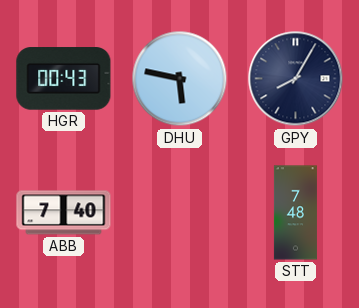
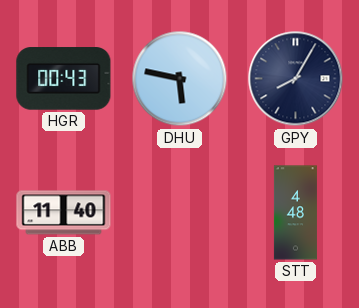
ABB: 7:40 -> 11:40 (64, 213)
STT: 7:48 -> 4:48 (295, 213)
